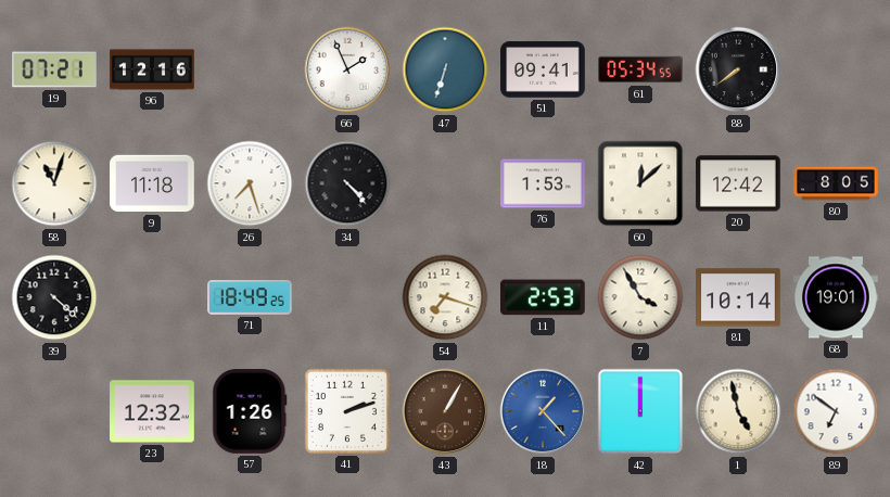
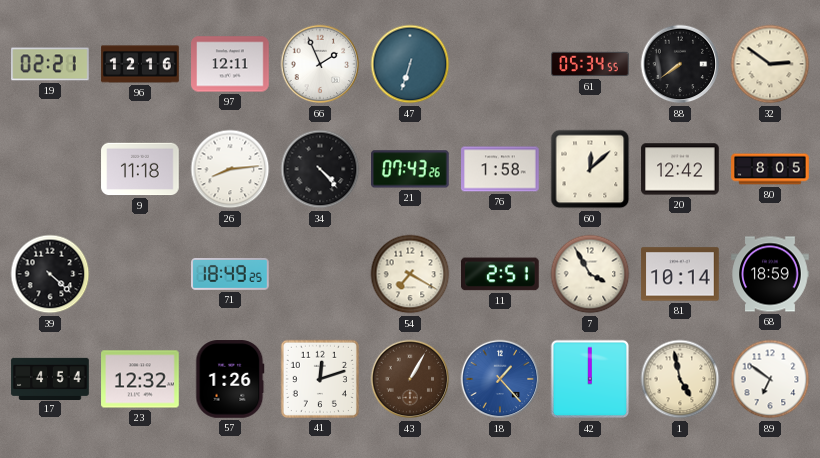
19: 07:21 -> 02:21 (50, 64)
97: none -> 12:11 (230, 64)
51: 09:41 -> none (543, 69)
32: none -> 2:51 (770, 64)
58: 11:03 -> none (54, 183)
26: 7:27 -> 8:14 (230, 169)
21: none -> 07:43 (411, 169)
76: 1:53 -> 1:58 (500, 169)
54: 7:18 -> 7:20 (410, 274)
11: 2:53 -> 2:51 (501, 274)
68: 19:01 -> 18:59 (770, 274)
17: none -> 4:54 (50, 378)
41: 2:12 -> 12:12 (320, 379)
